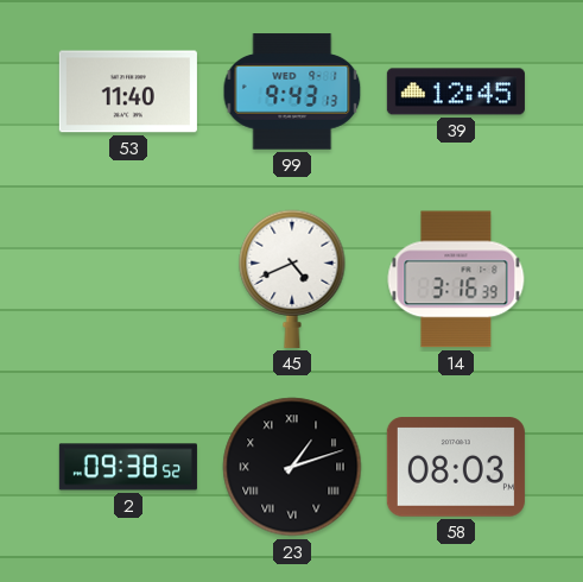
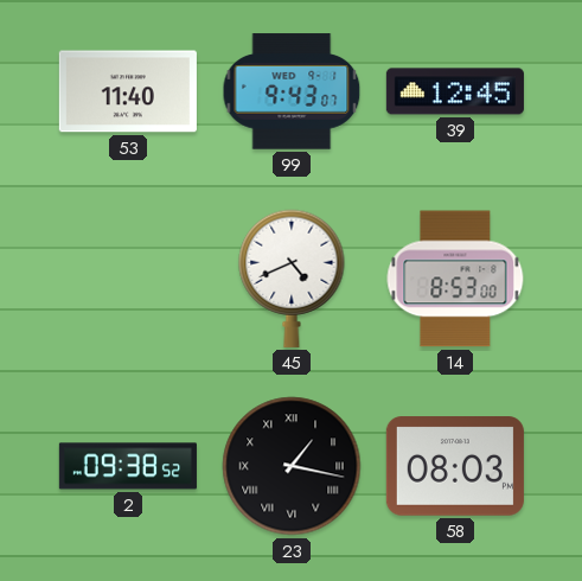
99: 9:43:13 -> 9:43:07 (292, 91)
14: 3:16 -> 8:53 (455, 279)
23: 1:12 -> 1:17 (292, 466)
